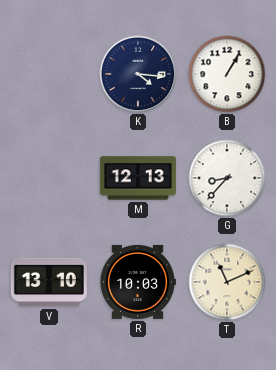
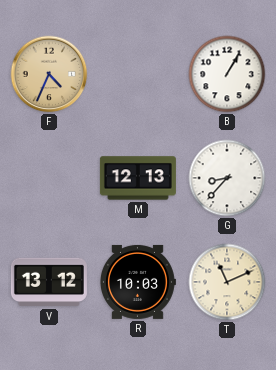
F: none -> 4:34 (49, 74)
K: 4:16 -> none (138, 74)
V: 13:10 -> 13:12 (49, 282)
